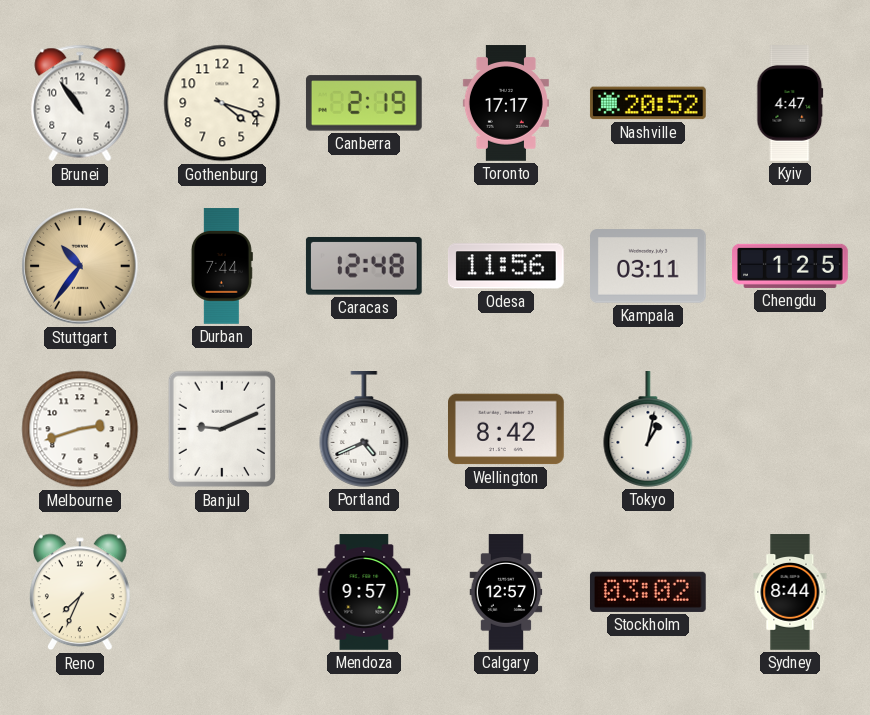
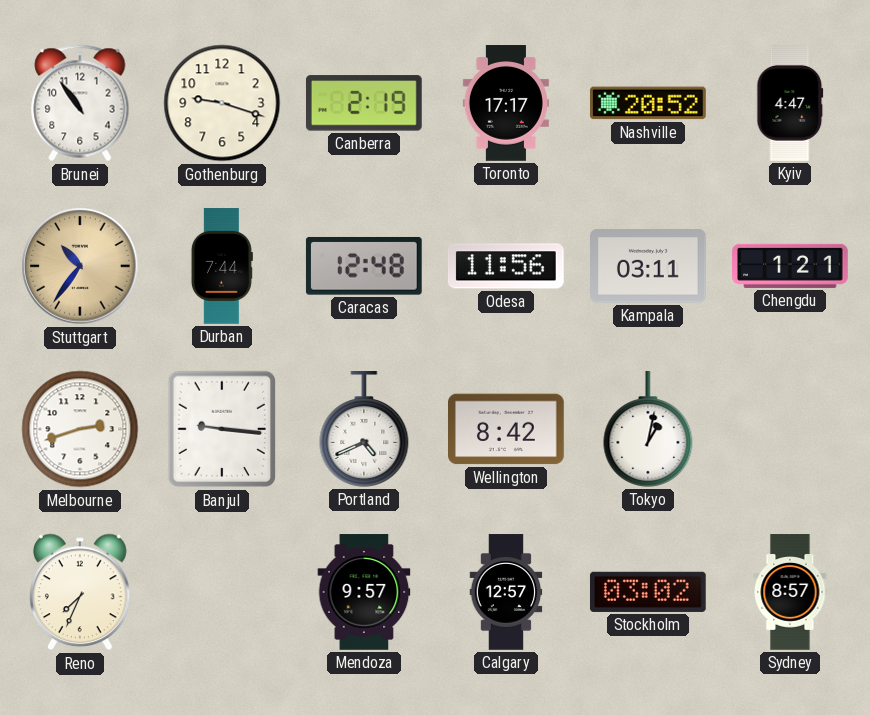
Gothenburg: 4:18 -> 9:18 (222, 103)
Chengdu: 1:25 -> 1:21 (791, 266)
Banjul: 9:11 -> 9:16 (222, 429)
Sydney: 8:44 -> 8:57 (790, 592)
